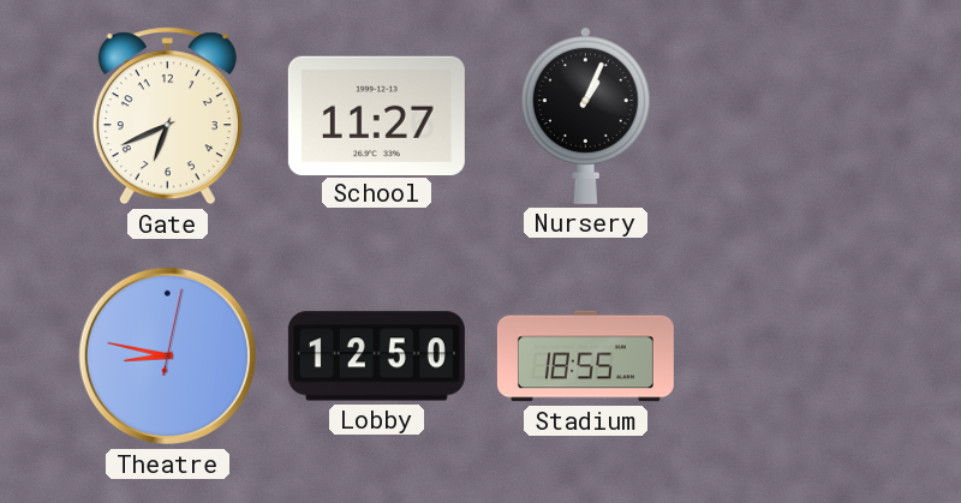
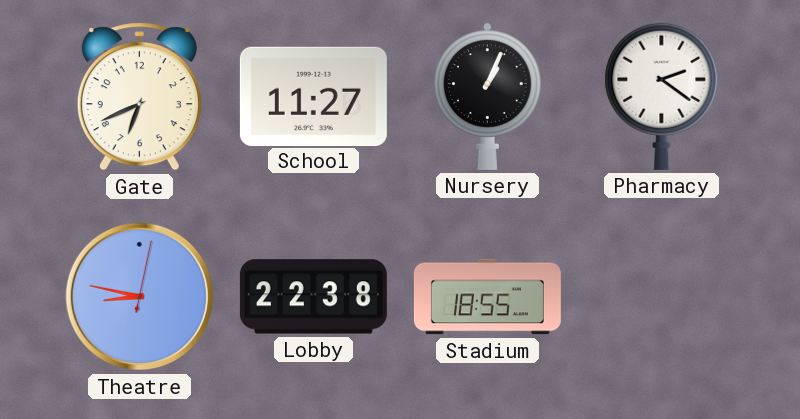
Pharmacy: none -> 2:21 (662, 96)
Lobby: 12:50 -> 22:38 (313, 297)
